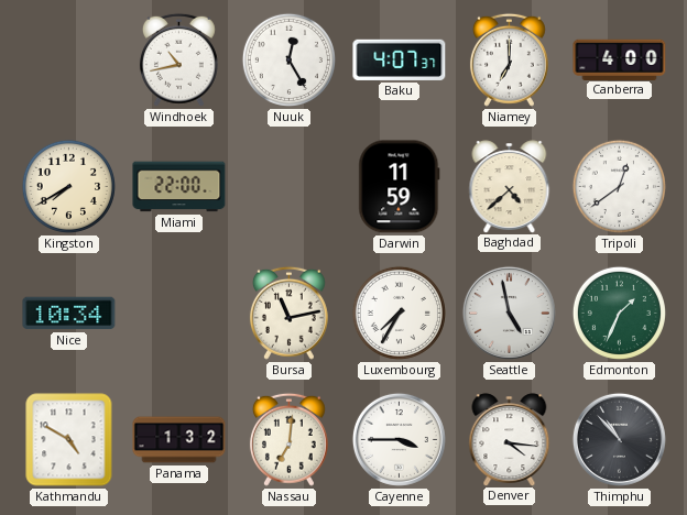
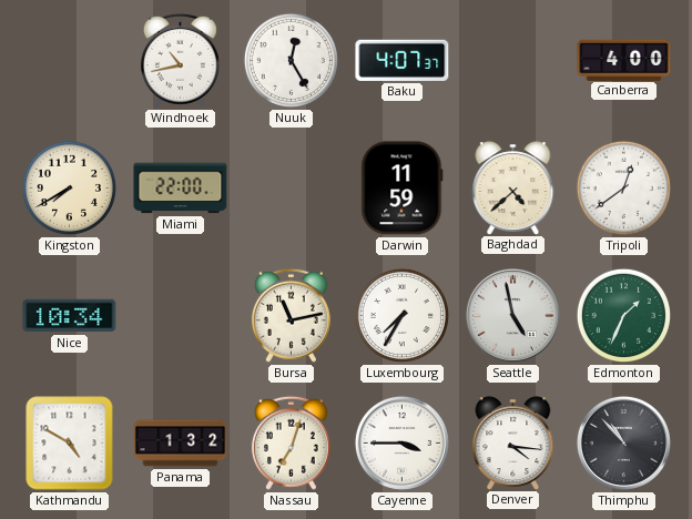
Niamey: 7:00 -> none (509, 59)
Nassau: 7:01 -> 7:03 (291, 442)
